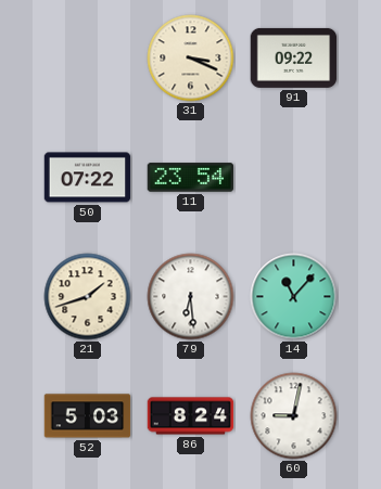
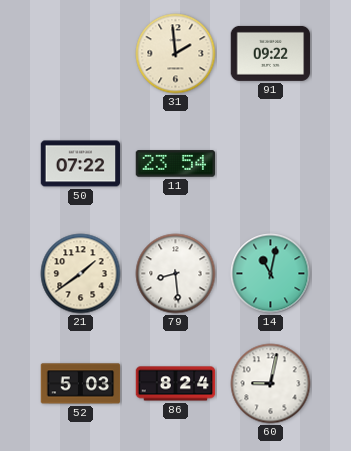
31: 3:19 -> 1:59 (176, 54)
21: 1:42 -> 1:39 (81, 274)
79: 6:29 -> 8:29 (176, 274)
14: 11:07 -> 11:02 (271, 274)
